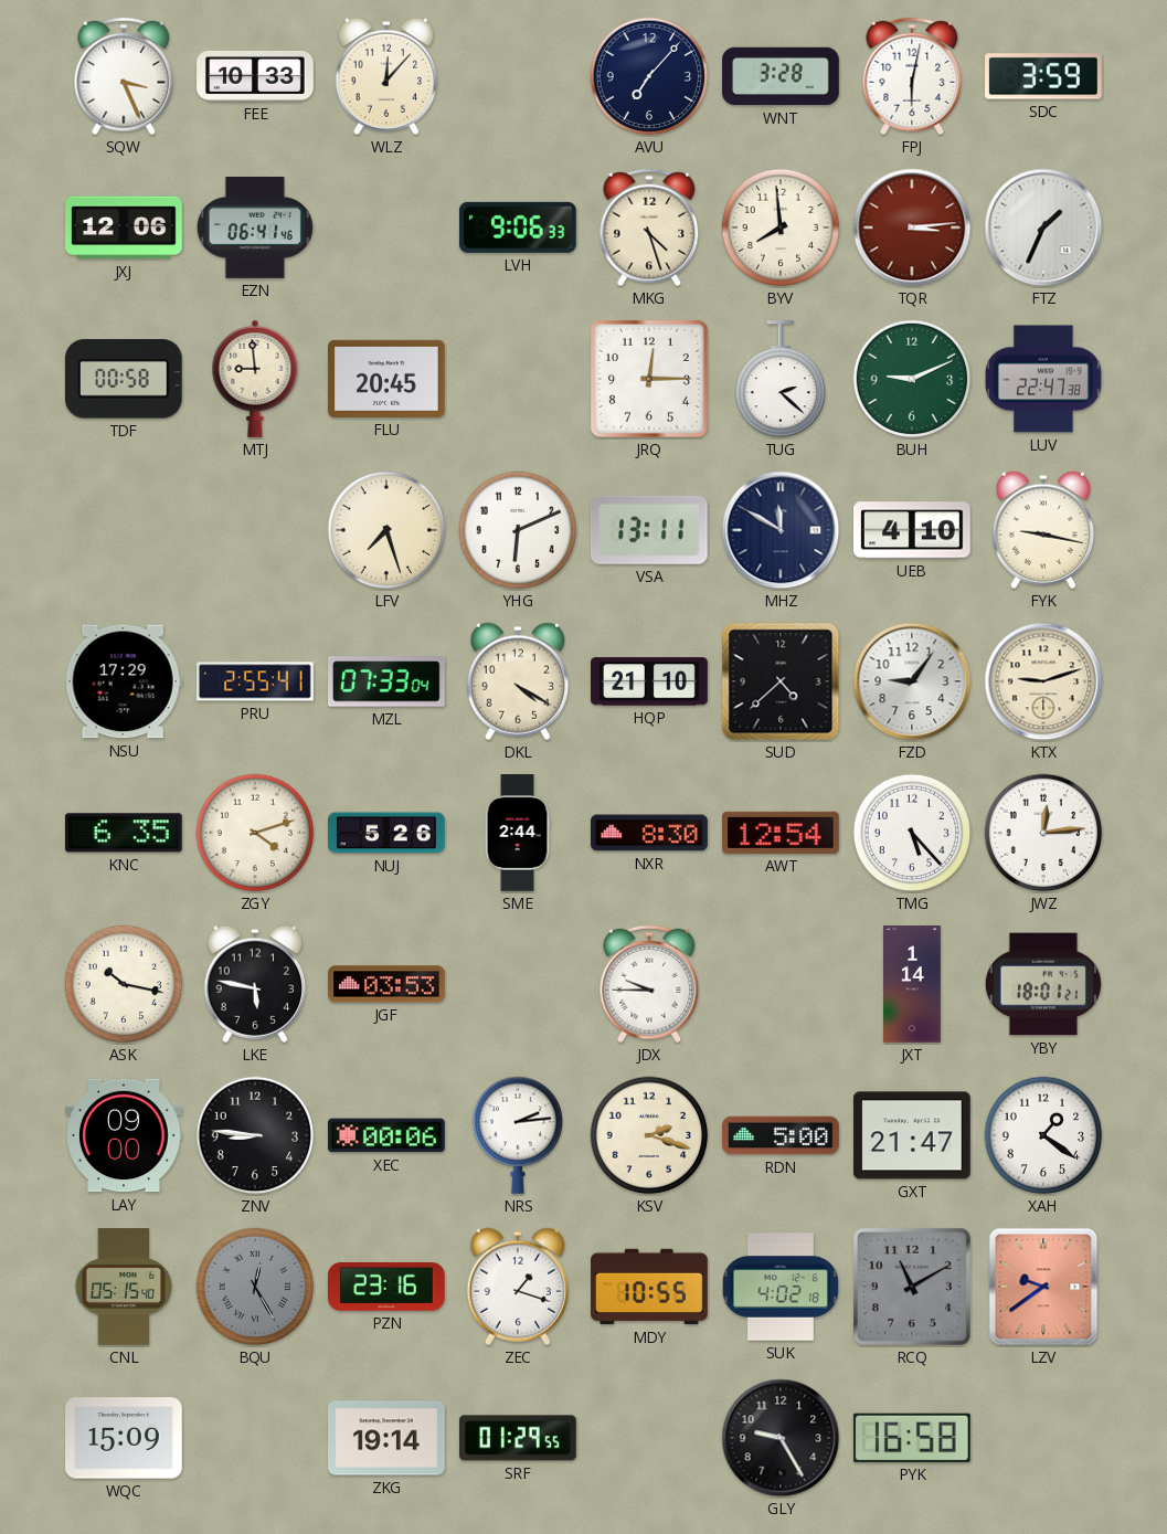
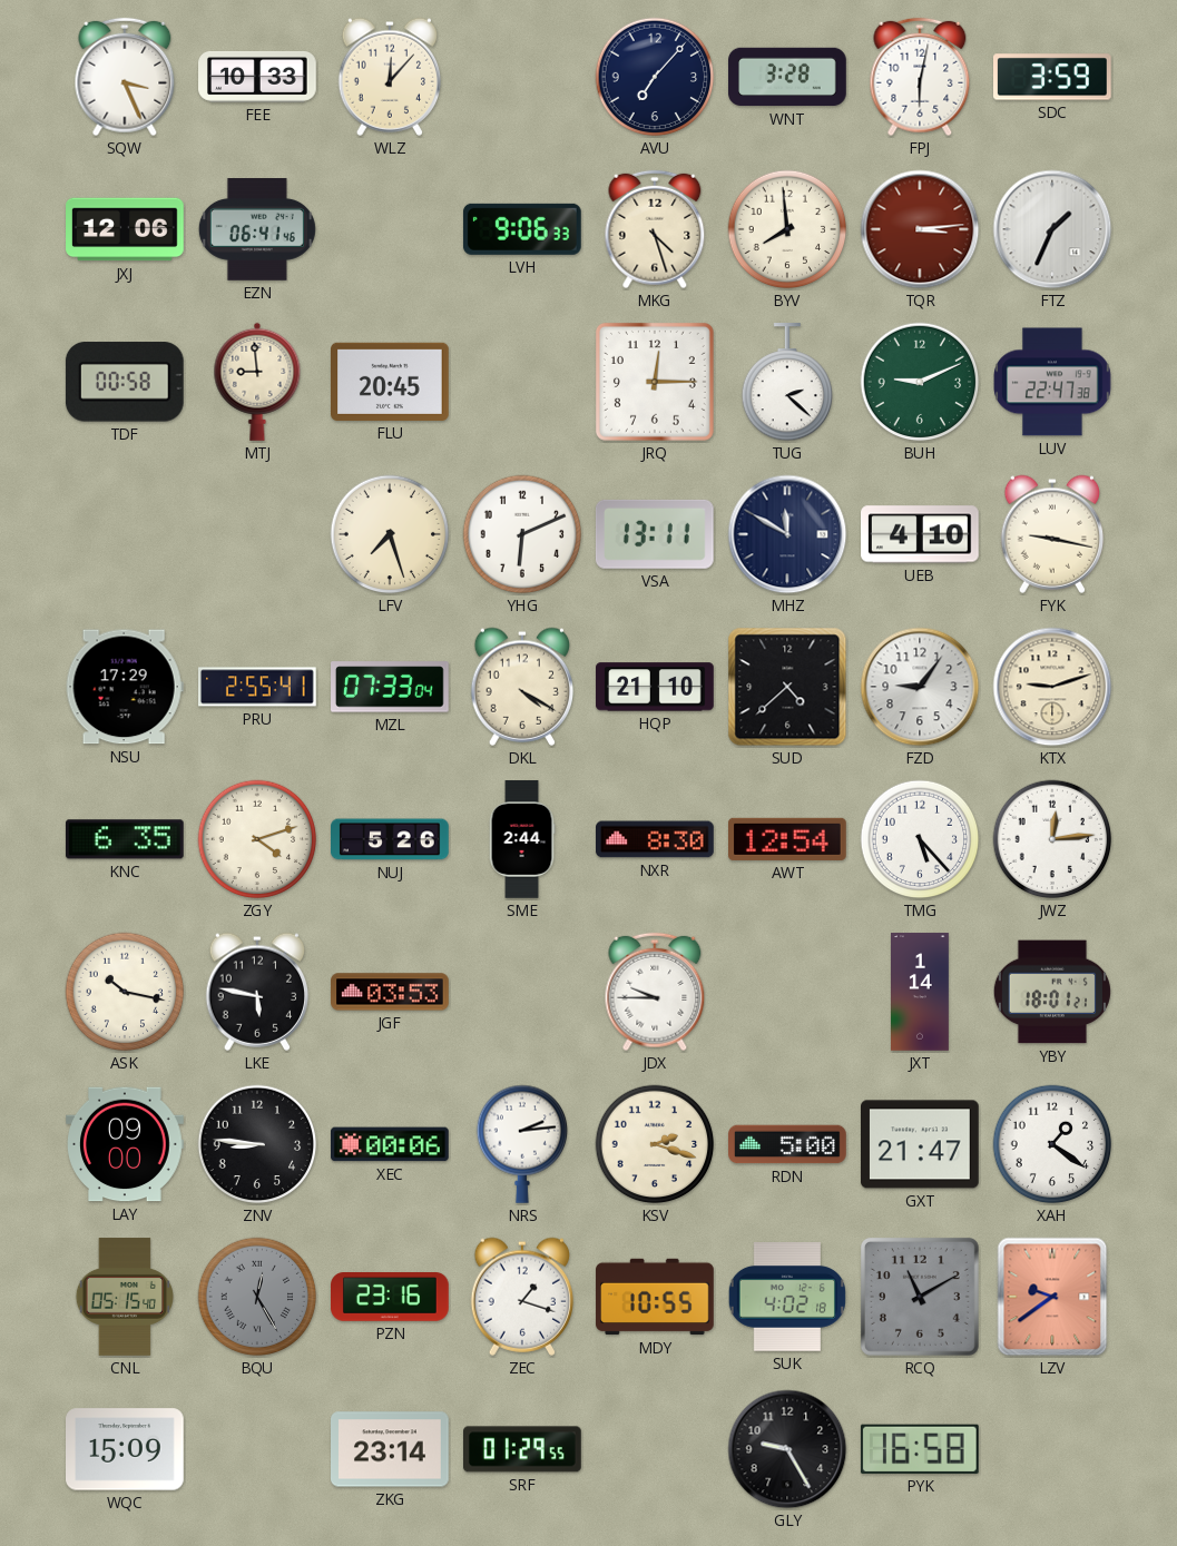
ZKG: 19:14 -> 23:14 (391, 1449)
